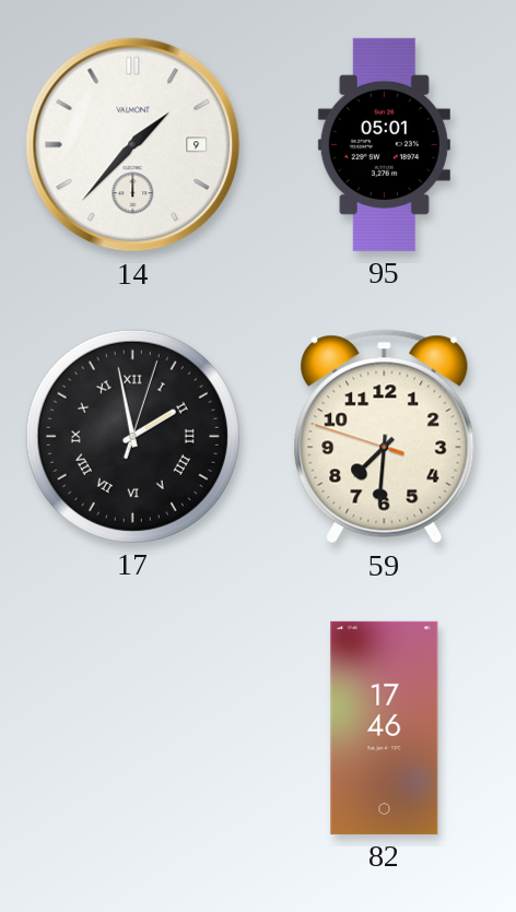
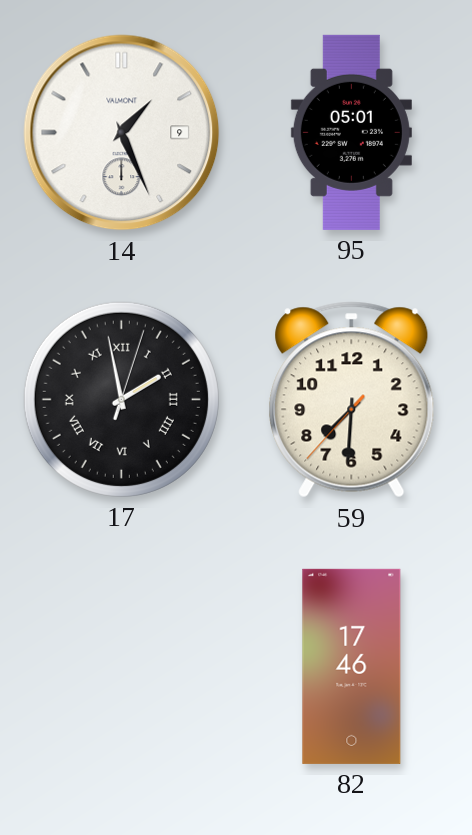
14: 1:37 -> 1:26 (122, 133)
59: 7:30:48 -> 7:30:37 (352, 400)
